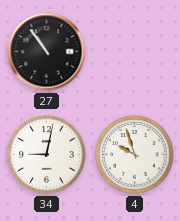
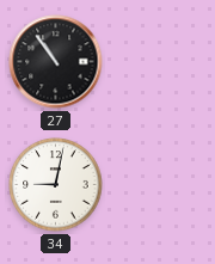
4: 9:57 -> none (135, 155)
